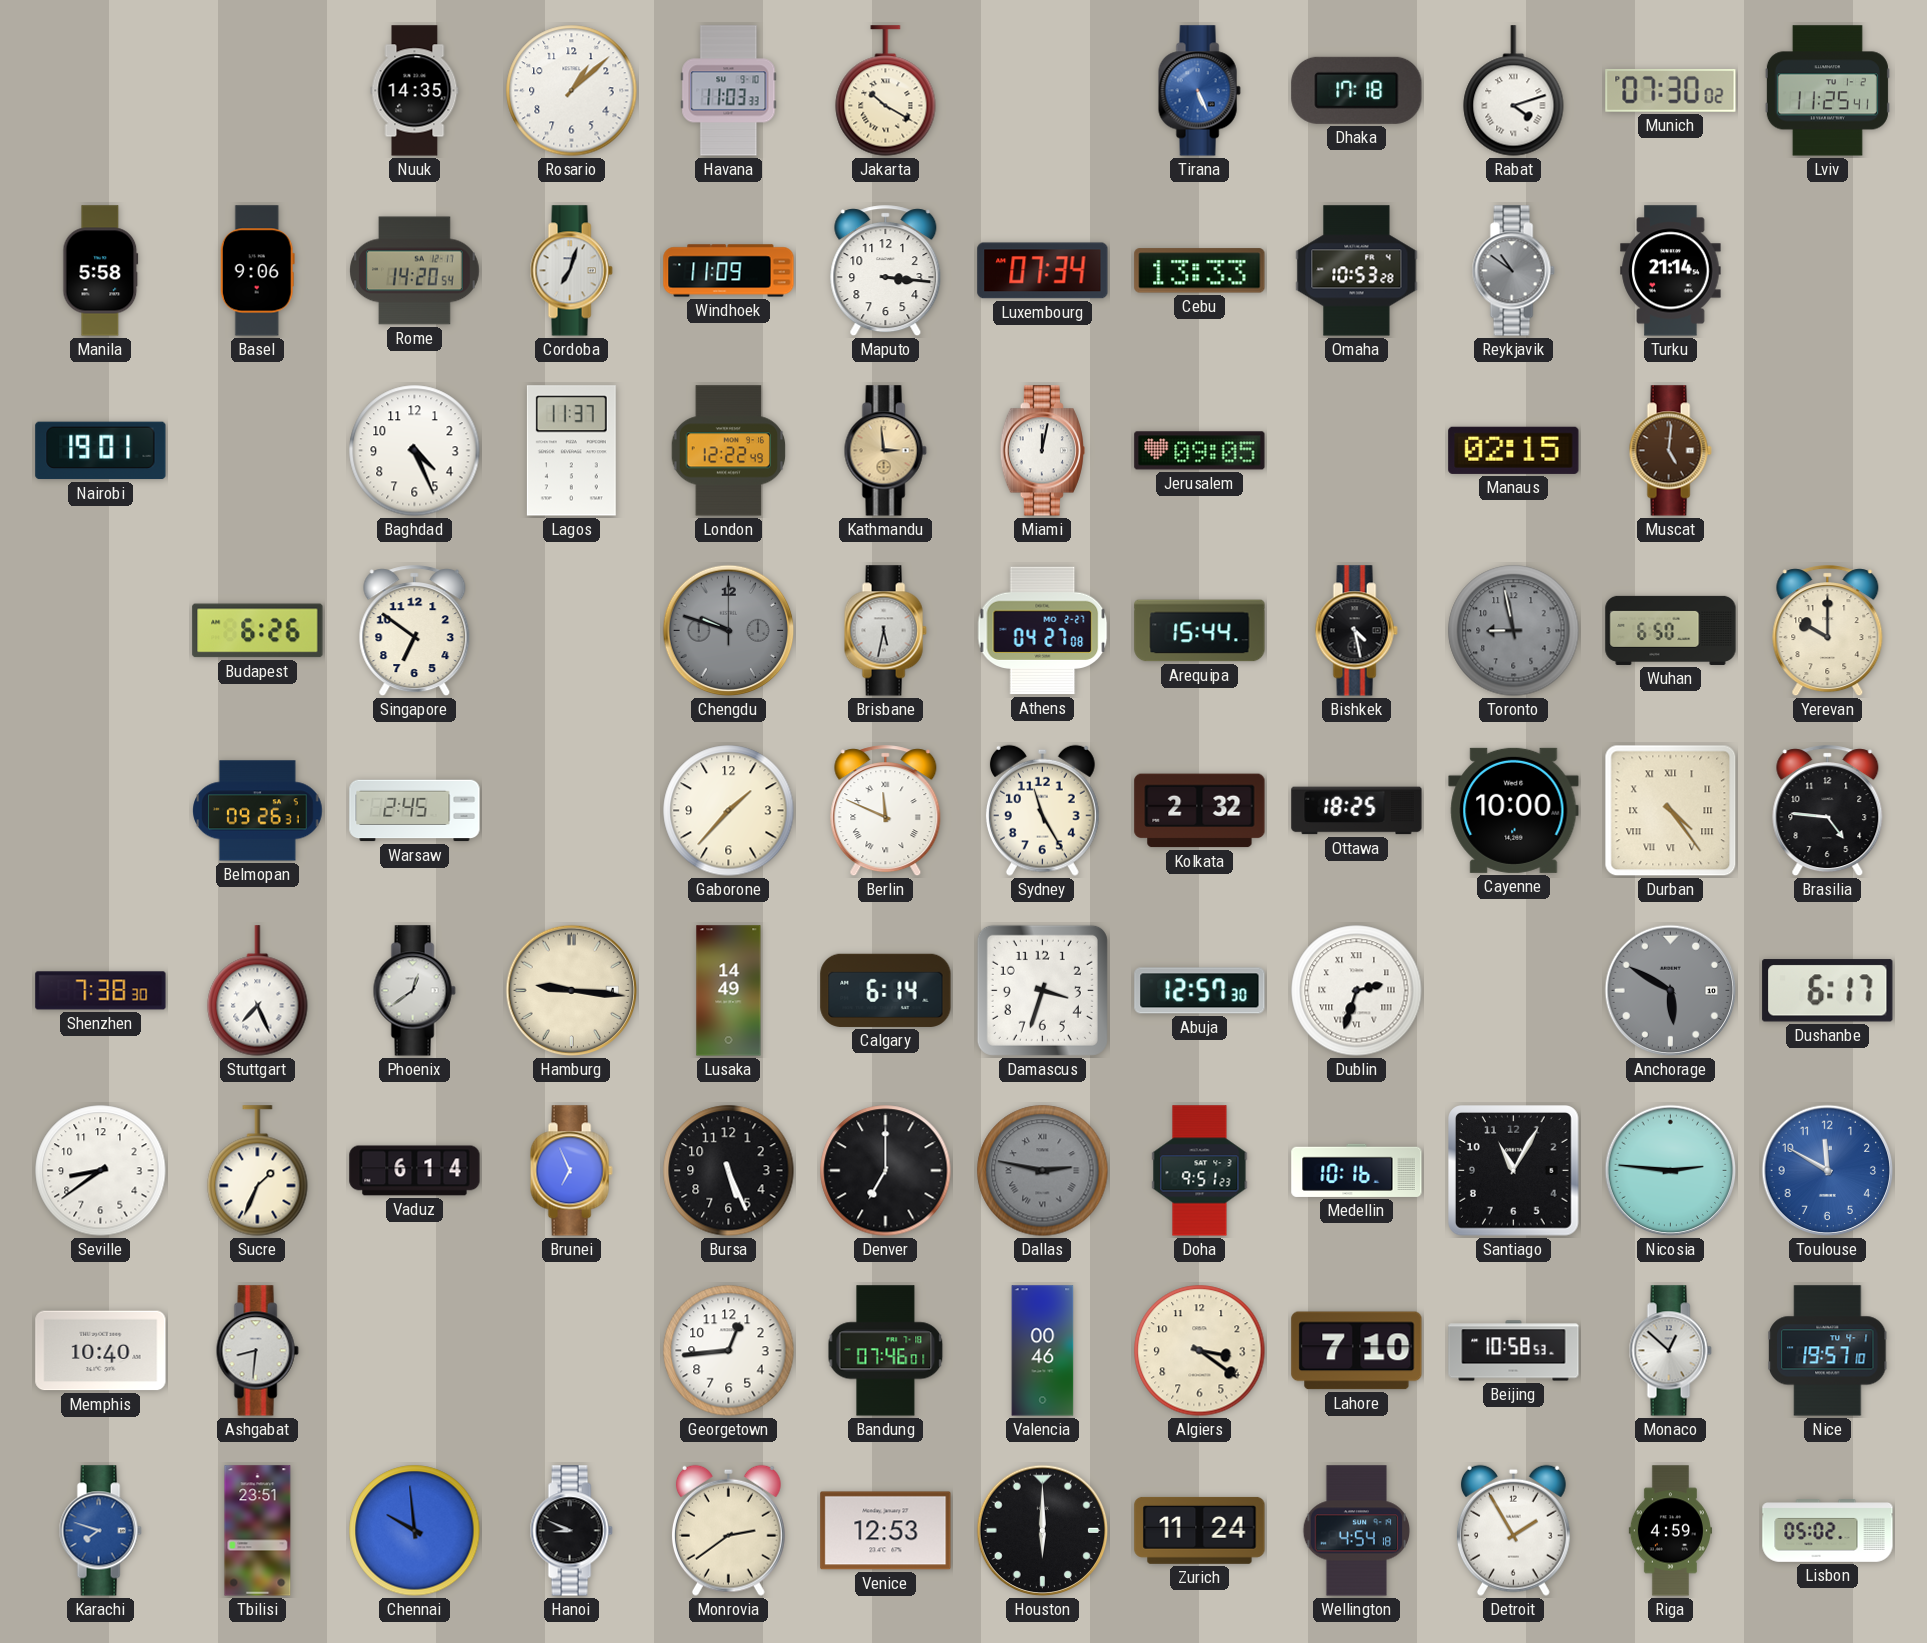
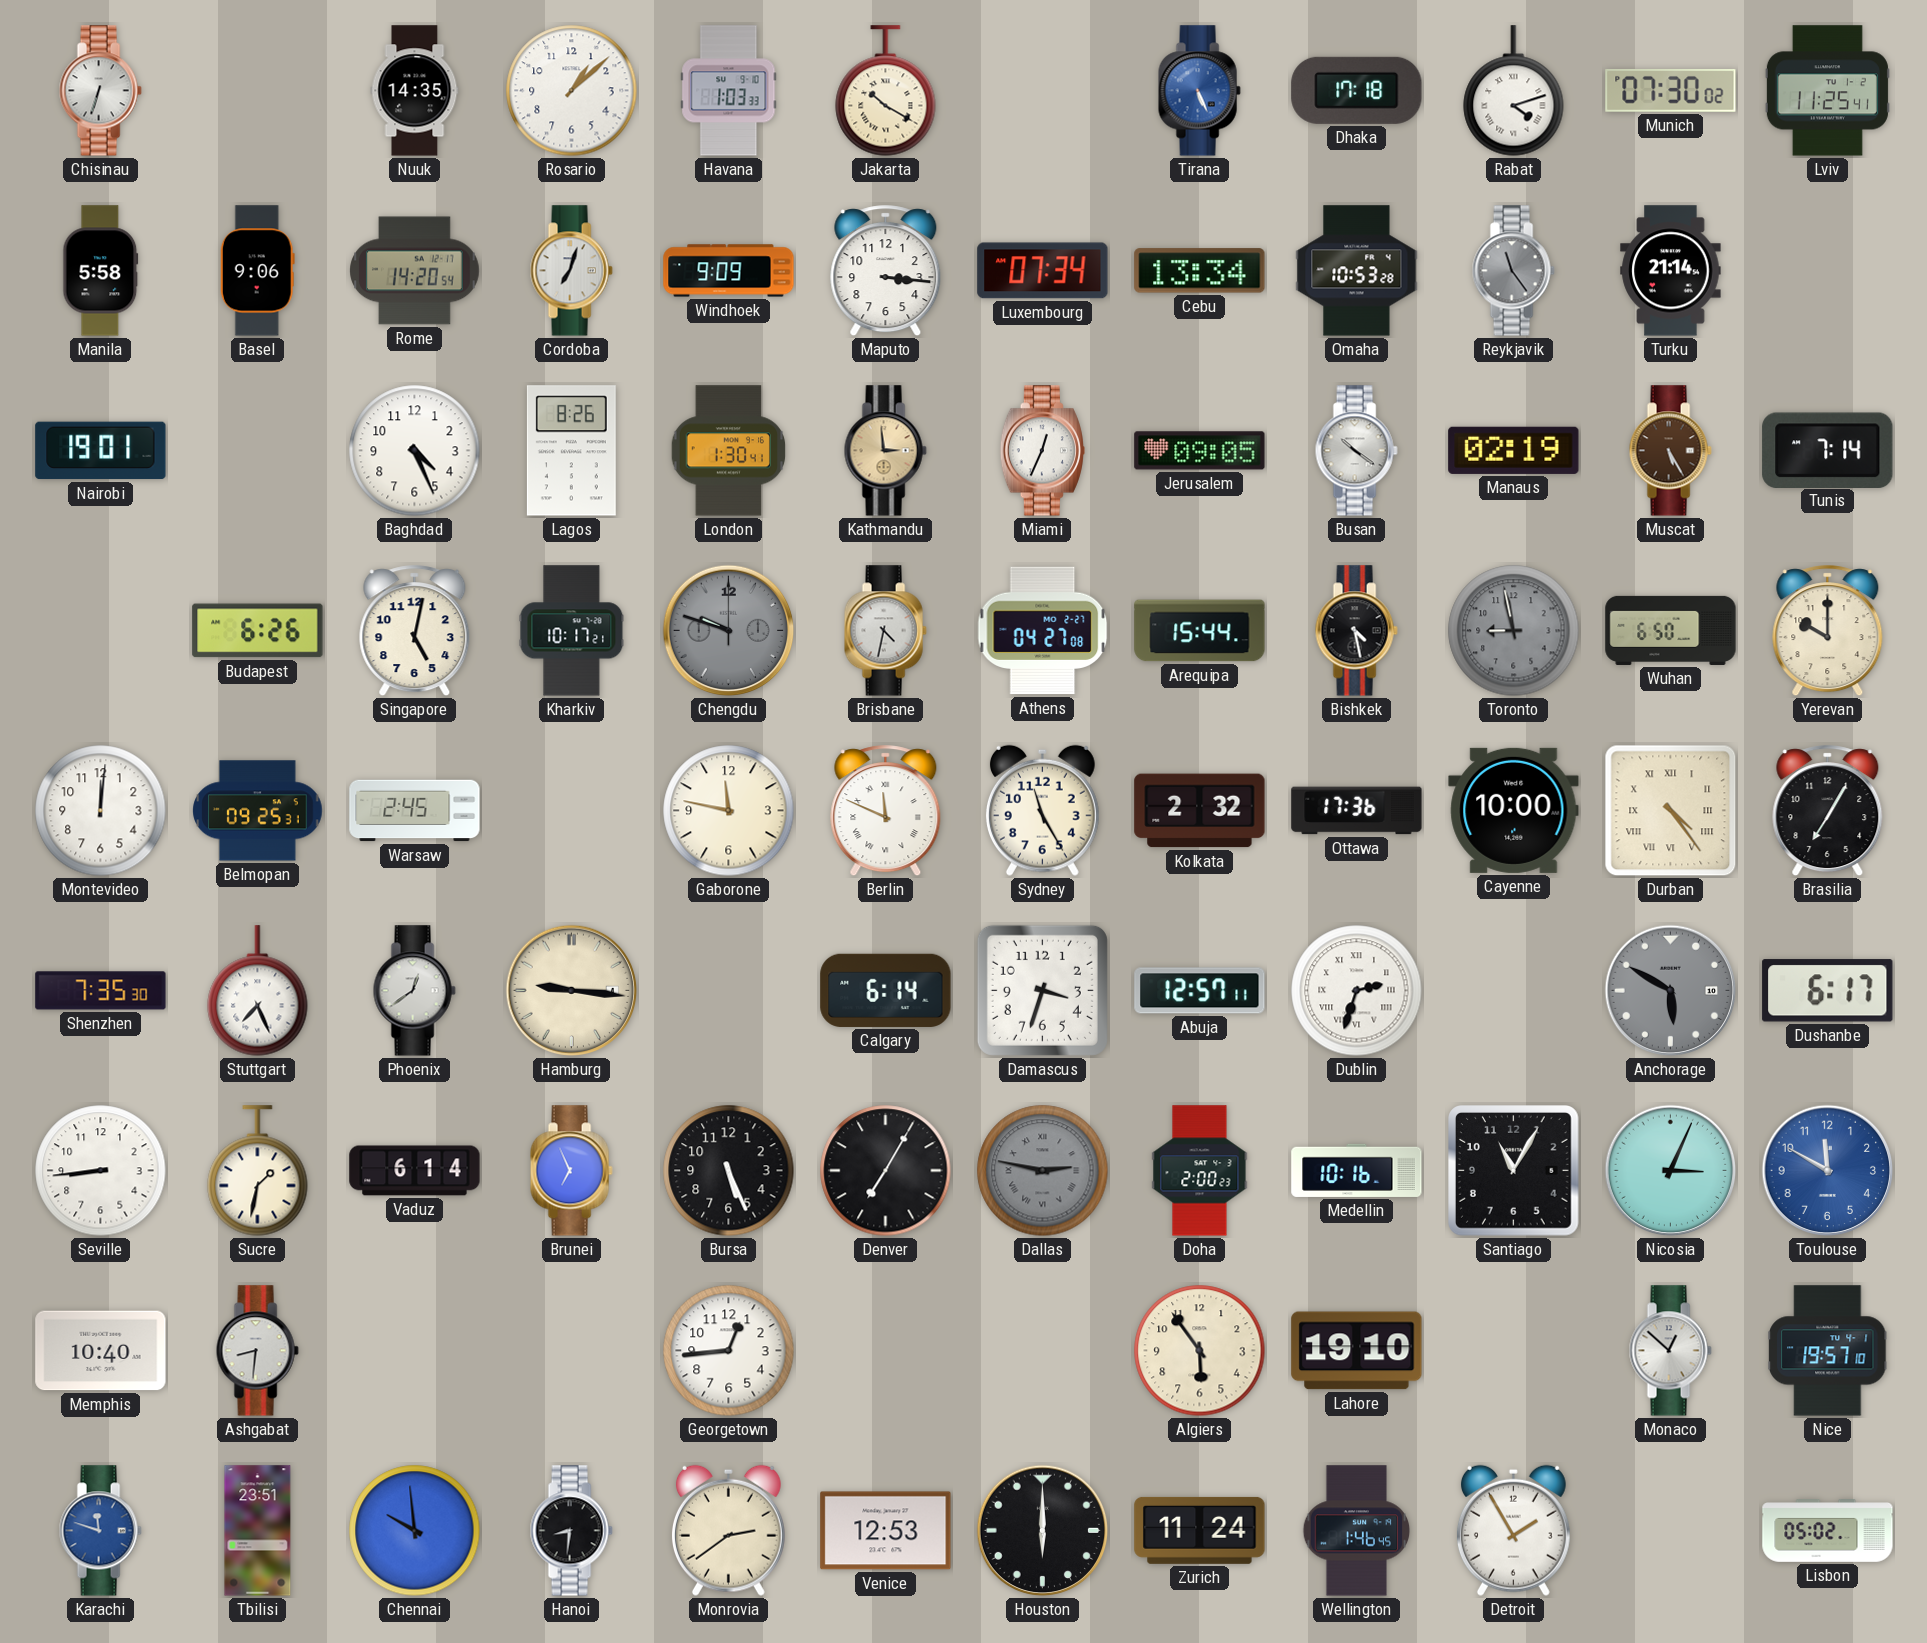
Chisinau: none -> 6:33 (100, 91)
Havana: 11:03 -> 1:03 (729, 91)
Windhoek: 11:09 -> 9:09 (729, 271)
Cebu: 13:33 -> 13:34 (1200, 271)
Reykjavik: 10:51 -> 11:24 (1513, 271)
Lagos: 11:37 -> 8:26 (571, 451)
London: 12:22 -> 1:30 (729, 451)
Miami: 12:02 -> 12:34 (1042, 451)
Busan: none -> 10:21 (1356, 451)
Manaus: 02:15 -> 02:19 (1514, 450)
Muscat: 5:01 -> 5:25 (1670, 451)
Tunis: none -> 7:14 (1828, 450)
Singapore: 6:51 -> 5:02 (415, 631)
Kharkiv: none -> 10:17 (572, 631)
Brisbane: 5:32 -> 4:32 (885, 631)
Montevideo: none -> 12:01 (101, 811)
Belmopan: 09:26 -> 09:25 (258, 811)
Gaborone: 1:37 -> 11:47 (729, 811)
Ottawa: 18:25 -> 17:36 (1357, 811)
Brasilia: 4:46 -> 7:05 (1828, 811)
Shenzhen: 7:38 -> 7:35 (101, 991)
Lusaka: 14:49 -> none (729, 991)
Abuja: 12:57:30 -> 12:57:11 (1200, 991)
Seville: 8:39 -> 8:44 (101, 1171)
Sucre: 1:34 -> 1:32 (258, 1171)
Denver: 7:00 -> 7:05 (886, 1171)
Doha: 9:51 -> 2:00 (1200, 1171)
Nicosia: 2:46 -> 3:04 (1671, 1171)
Bandung: 07:46 -> none (886, 1351)
Valencia: 00:46 -> none (1043, 1351)
Algiers: 3:21 -> 5:54 (1200, 1351)
Lahore: 7:10 -> 19:10 (1357, 1351)
Beijing: 10:58 -> none (1514, 1351)
Karachi: 7:48 -> 11:48 (100, 1531)
Hanoi: 8:49 -> 8:31 (571, 1531)
Wellington: 4:54 -> 1:46 (1357, 1531)
Riga: 4:59 -> none (1670, 1531)
